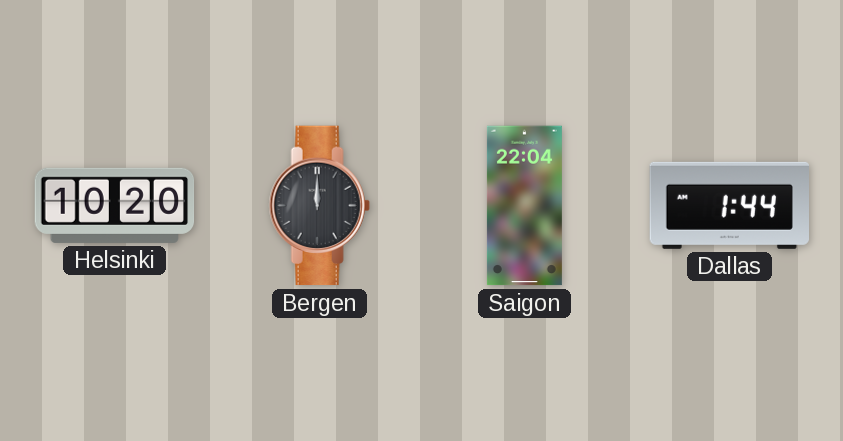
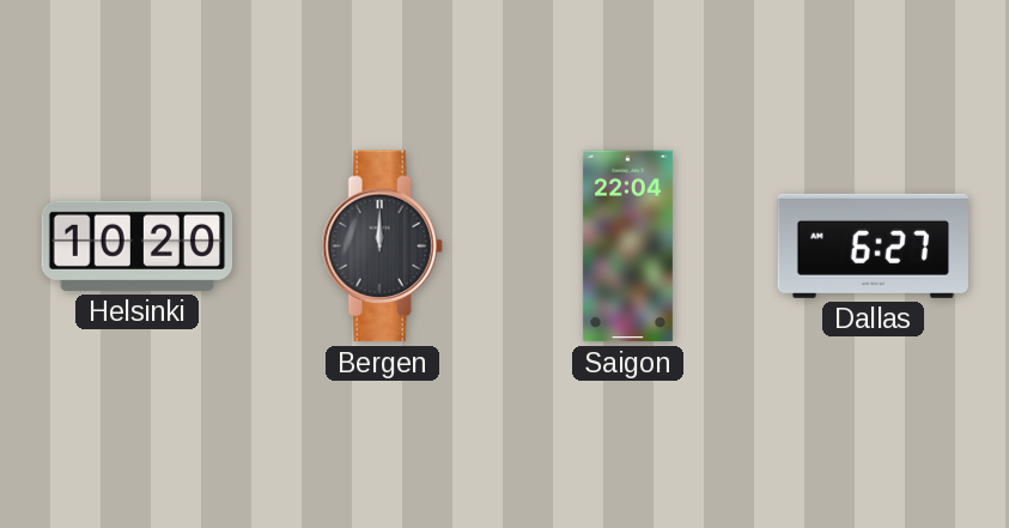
Dallas: 1:44 -> 6:27 (873, 245)
